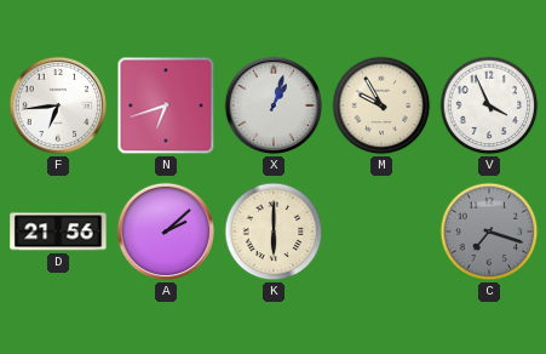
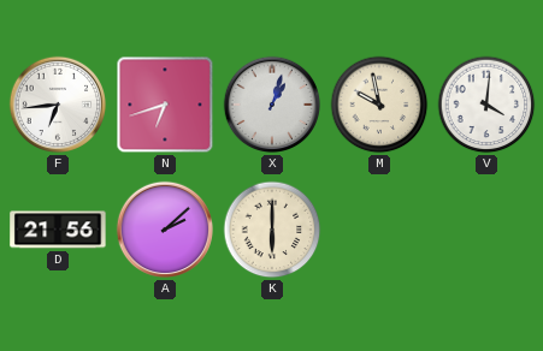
M: 9:55 -> 9:58 (379, 105)
V: 3:56 -> 4:01 (486, 105)
C: 7:18 -> none (489, 232)
